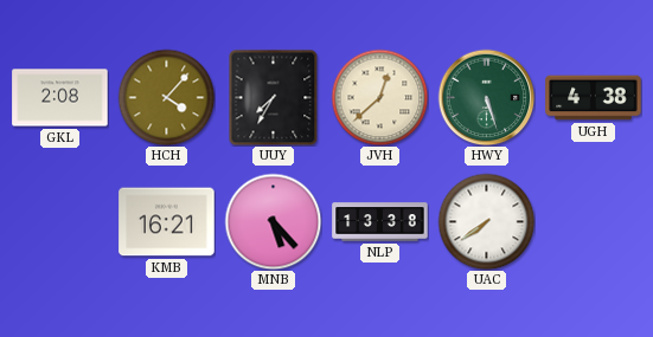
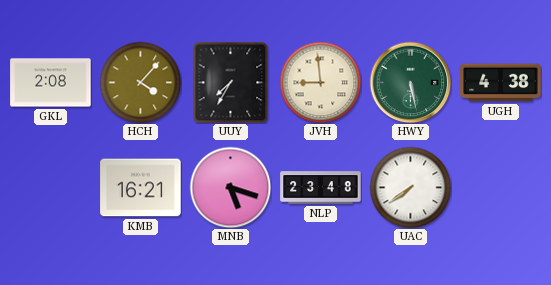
JVH: 12:38 -> 8:59 (320, 82)
HWY: 5:27 -> 5:28 (410, 82)
MNB: 5:23 -> 5:18 (230, 187)
NLP: 13:38 -> 23:48 (321, 188)
